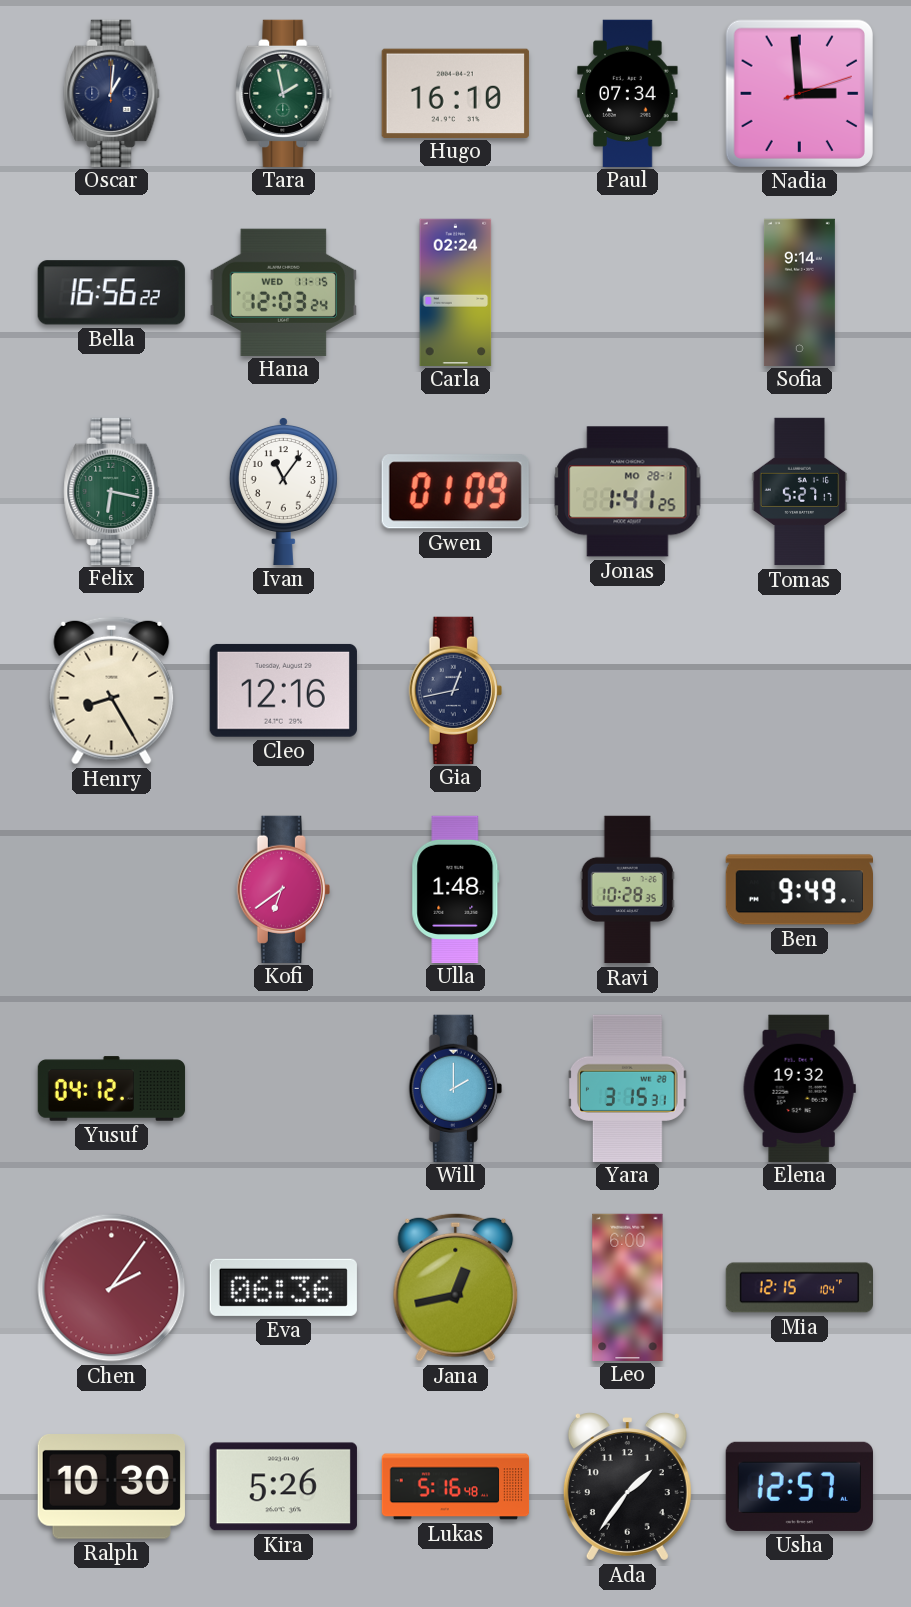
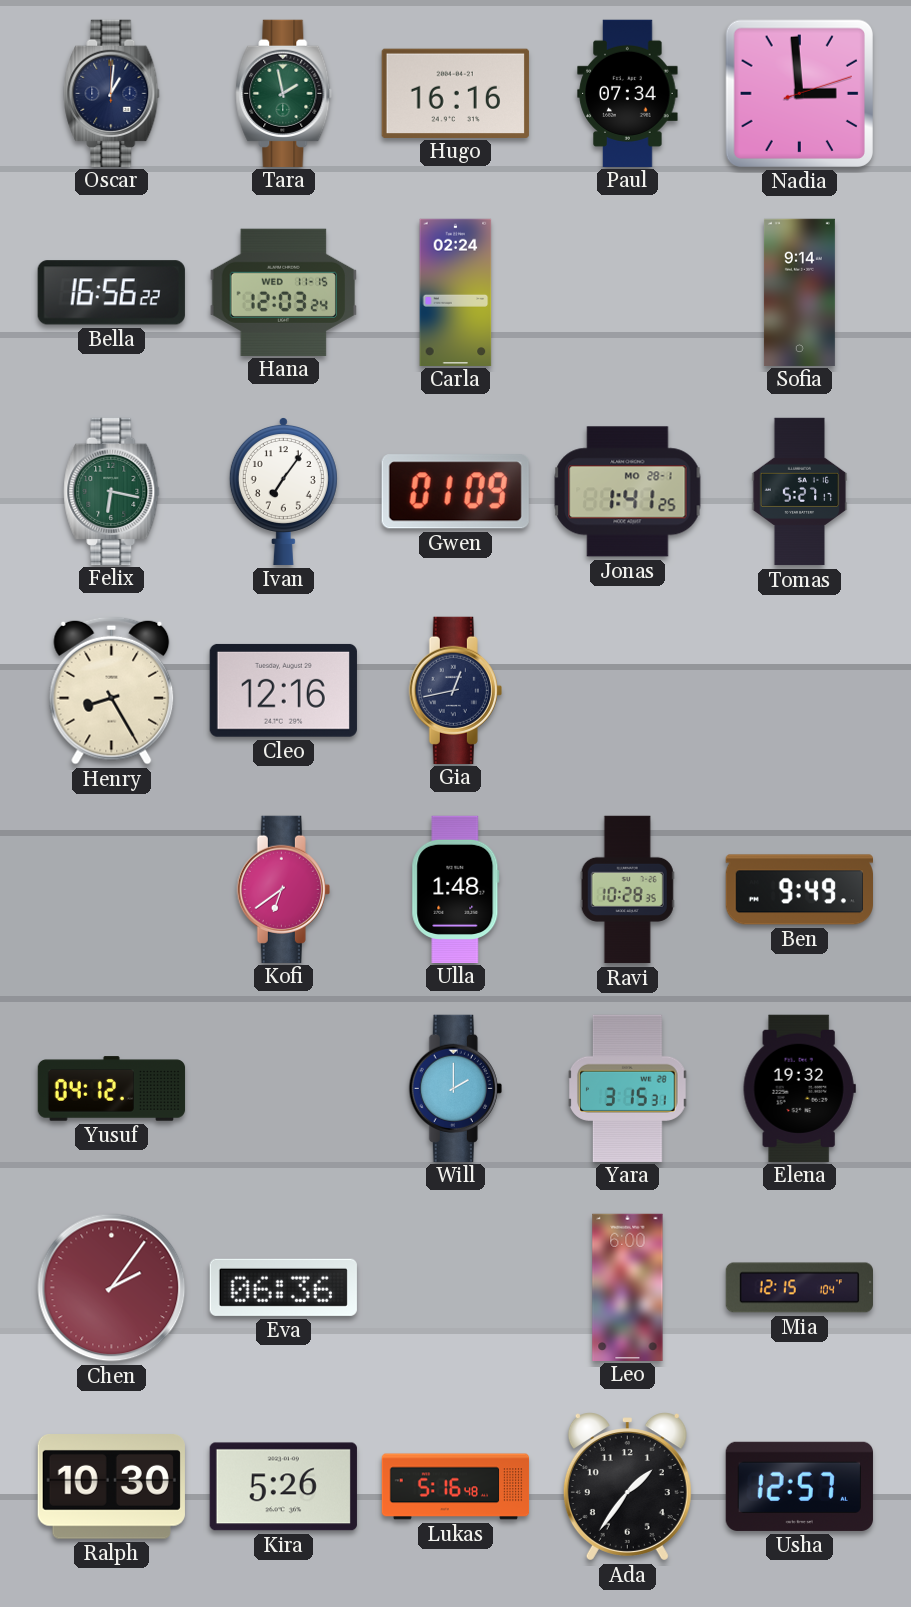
Hugo: 16:10 -> 16:16 (455, 93)
Ivan: 11:06 -> 7:06 (283, 491)
Jana: 12:43 -> none (456, 1287)
